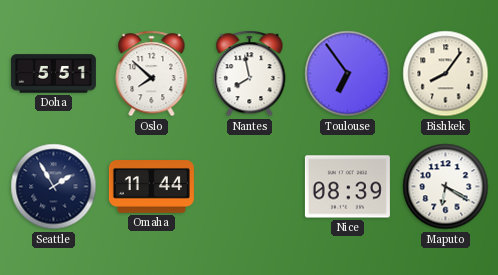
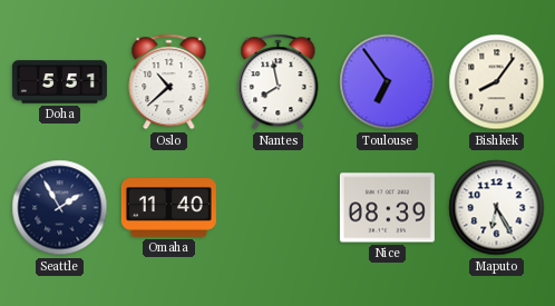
Oslo: 7:52 -> 10:38 (169, 82)
Omaha: 11:44 -> 11:40 (168, 208)
Maputo: 6:20 -> 6:25 (497, 208)
